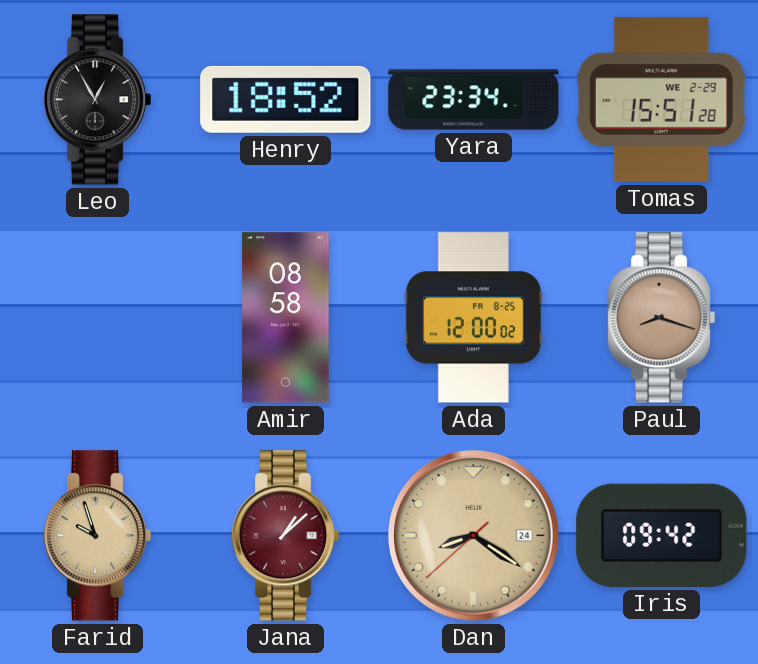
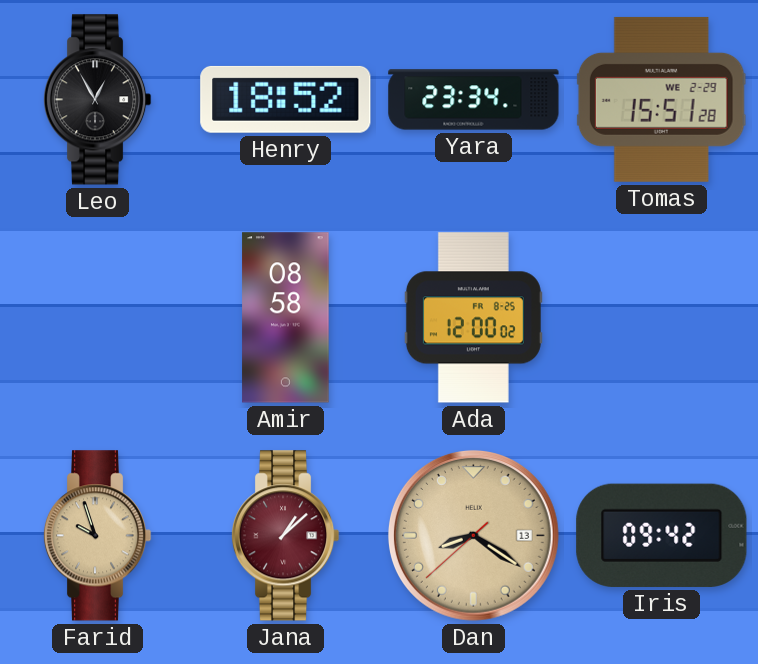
Paul: 8:18 -> none (661, 318)
Dan date: 24 -> 13 (473, 535)
